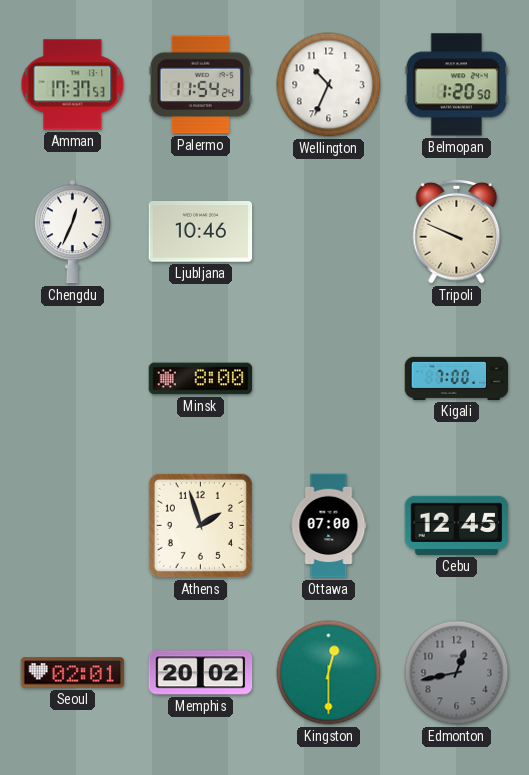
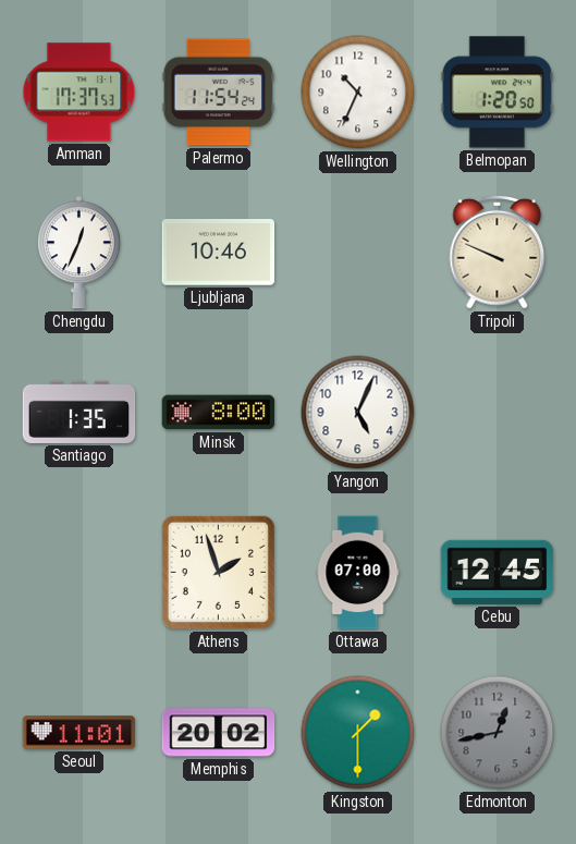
Santiago: none -> 1:35 (79, 412)
Yangon: none -> 5:04 (358, 413)
Kigali: 7:00 -> none (457, 378)
Seoul: 02:01 -> 11:01 (79, 733)
Kingston: 12:30 -> 1:30 (358, 733)
